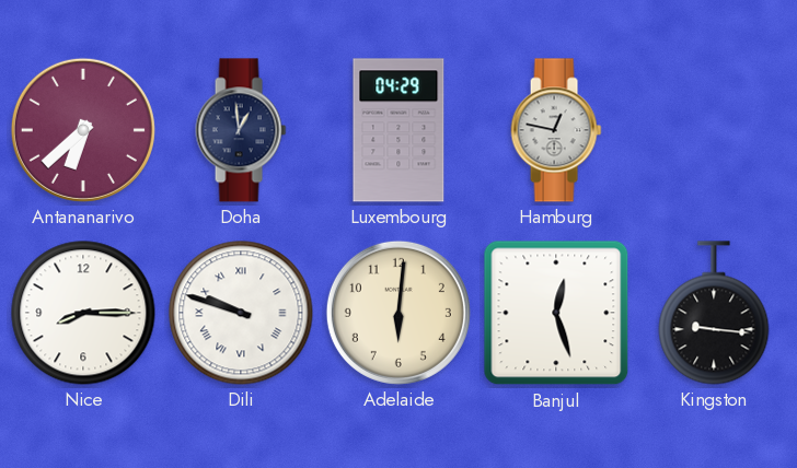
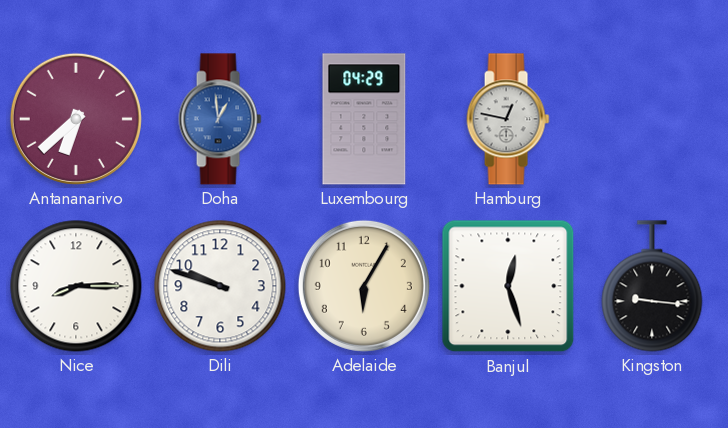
Doha dial: navy -> blue (220, 119)
Dili numerals: Roman -> Arabic (220, 286)
Adelaide: 6:01 -> 6:05 (364, 286)
